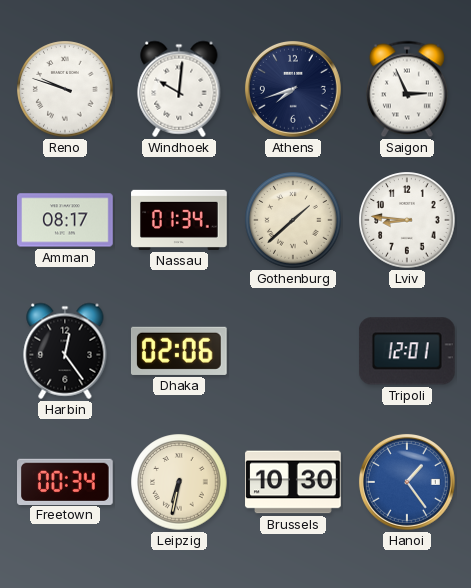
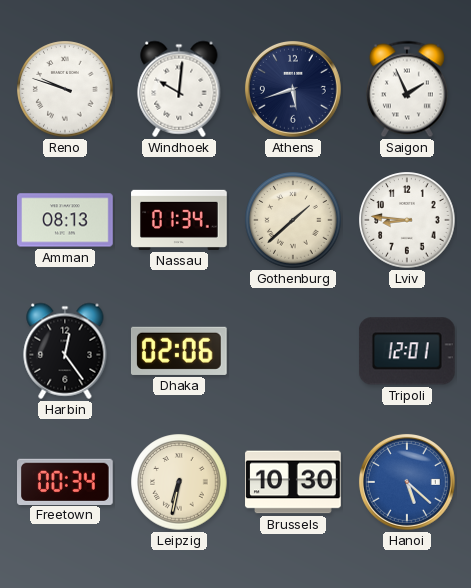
Athens: 7:42 -> 5:42 (293, 89)
Saigon: 2:56 -> 1:56 (407, 89)
Amman: 08:17 -> 08:13 (65, 220)
Hanoi: 1:24 -> 5:22 (407, 482)
